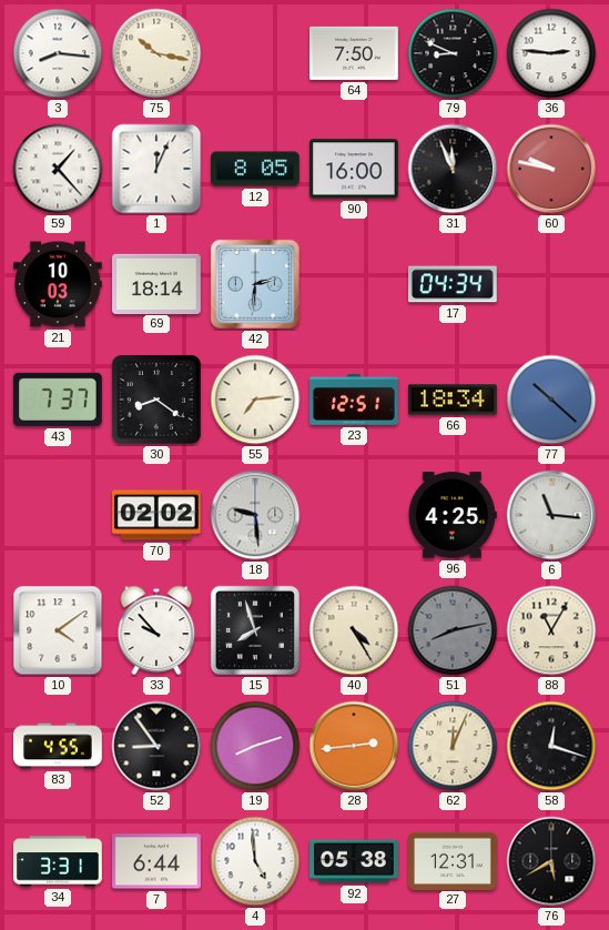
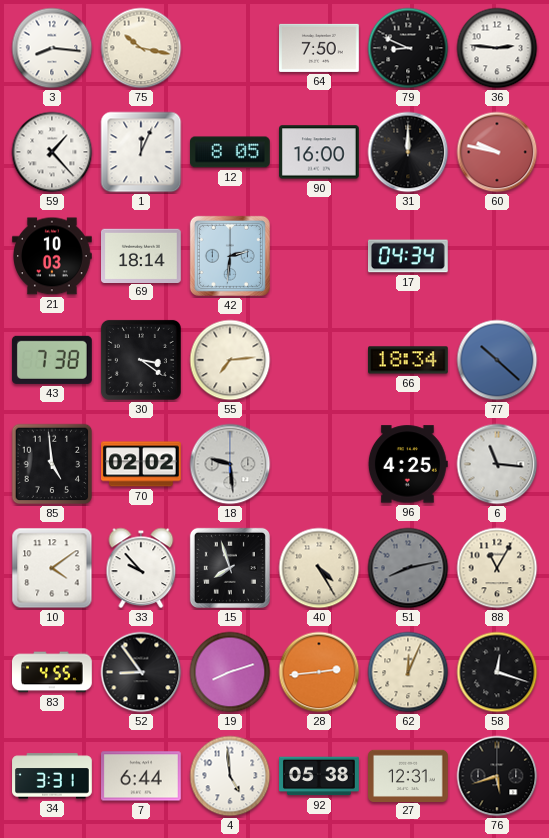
31: 11:56 -> 12:00 (408, 152)
43: 7:37 -> 7:38 (52, 360)
30: 8:21 -> 3:21 (141, 360)
23: 12:51 -> none (355, 400)
85: none -> 4:59 (52, 464)
76: 5:40 -> 5:42 (497, 776)
